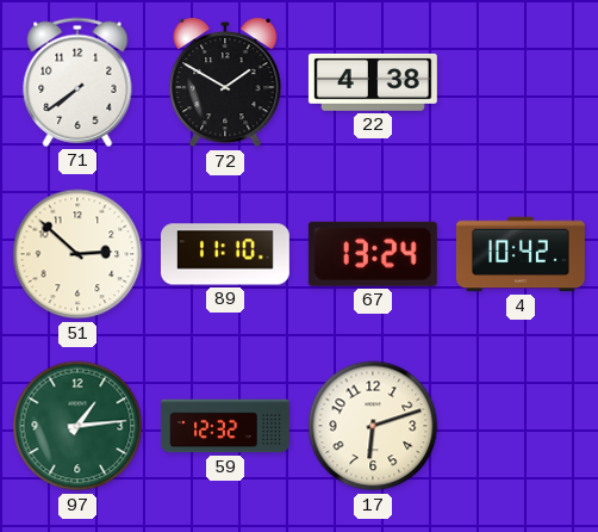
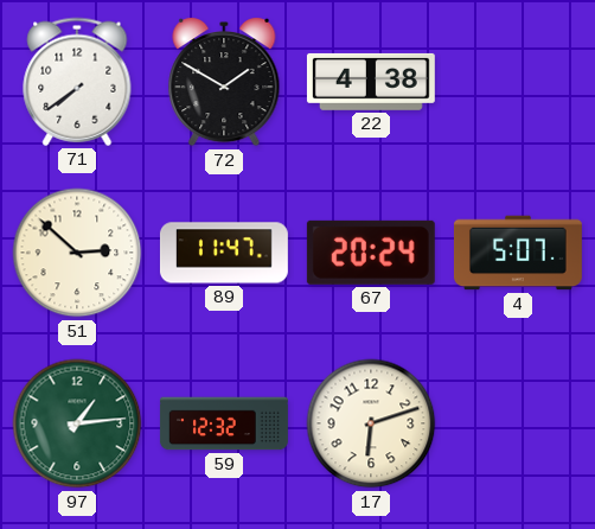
89: 11:10 -> 11:47 (224, 253)
67: 13:24 -> 20:24 (371, 253)
4: 10:42 -> 5:07 (518, 253)
